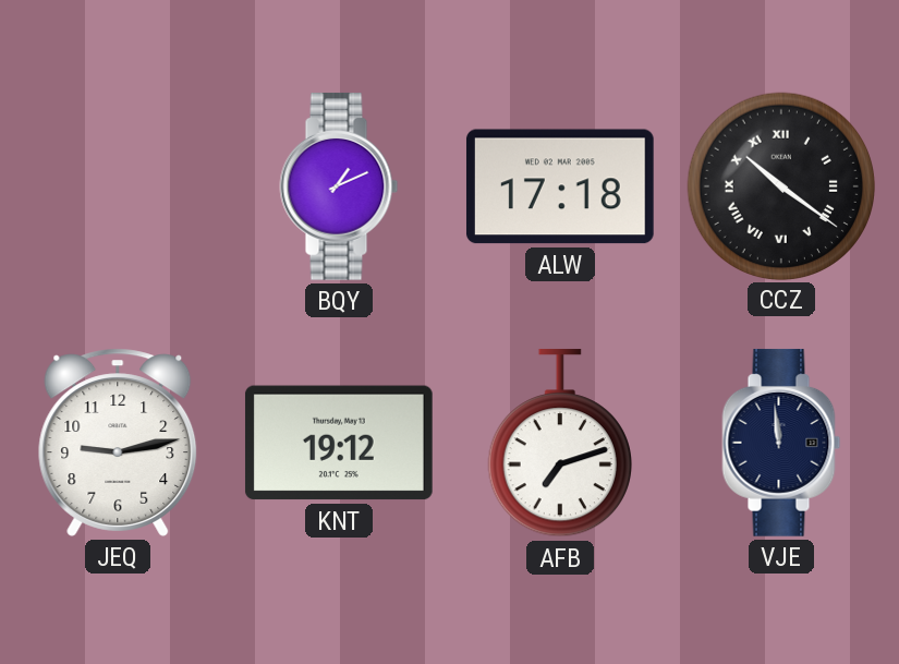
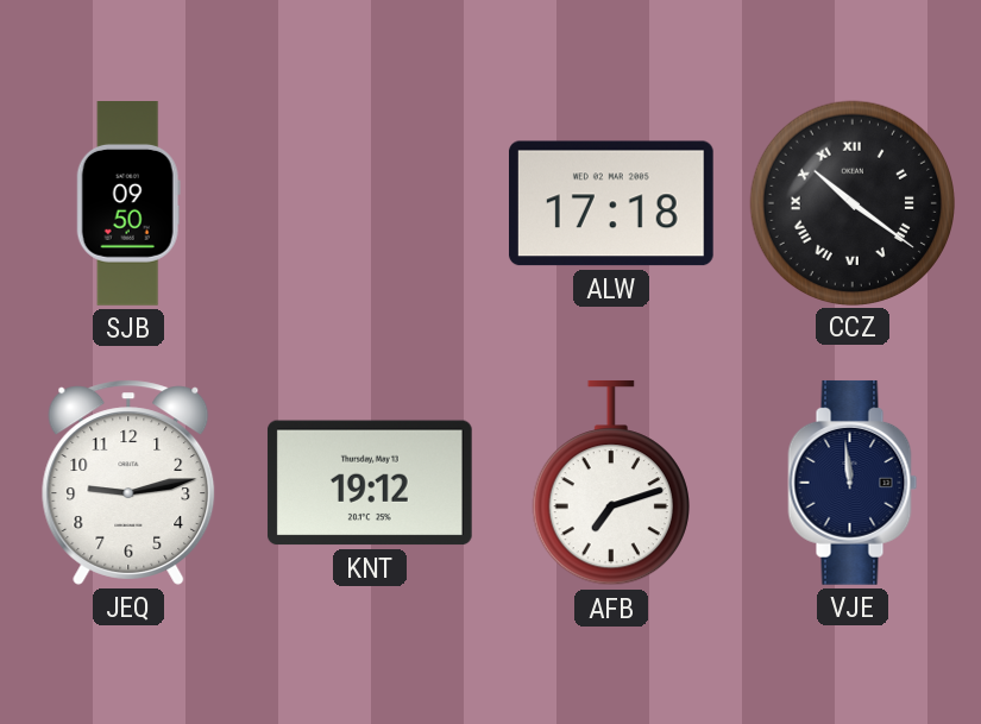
SJB: none -> 09:50 (128, 204)
BQY: 1:11 -> none (339, 186)
